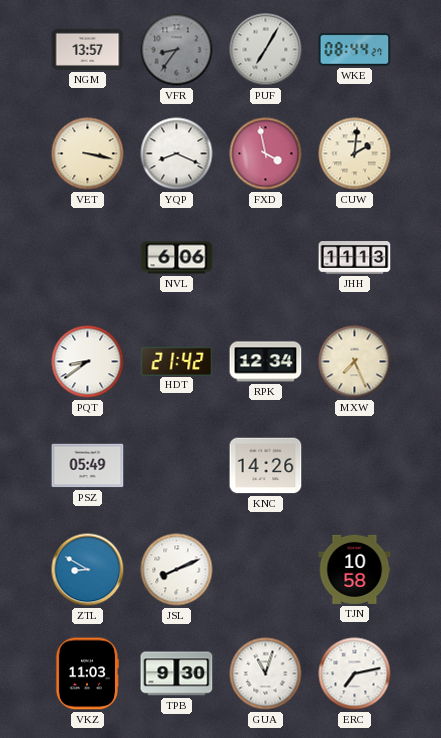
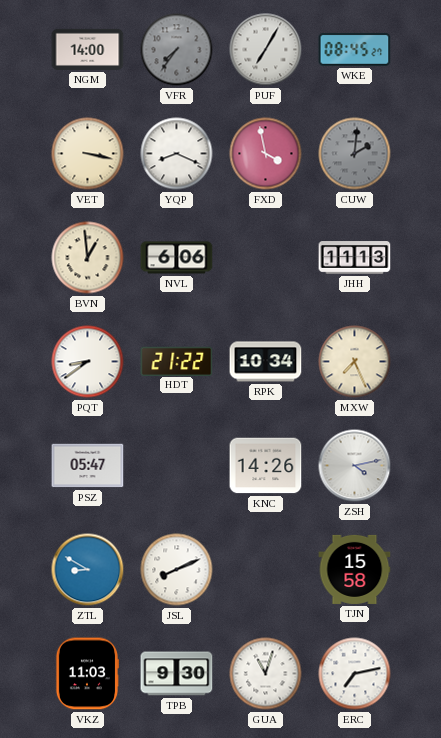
NGM: 13:57 -> 14:00 (88, 49)
VFR: 8:36 -> 7:36 (177, 50)
WKE: 08:44 -> 08:45 (355, 50)
CUW dial: cream -> grey (355, 154)
BVN: none -> 12:59 (88, 258)
HDT: 21:42 -> 21:22 (177, 361)
RPK: 12:34 -> 10:34 (266, 362)
PSZ: 05:49 -> 05:47 (88, 466)
ZSH: none -> 4:13 (355, 466)
TJN: 10:58 -> 15:58 (355, 569)
